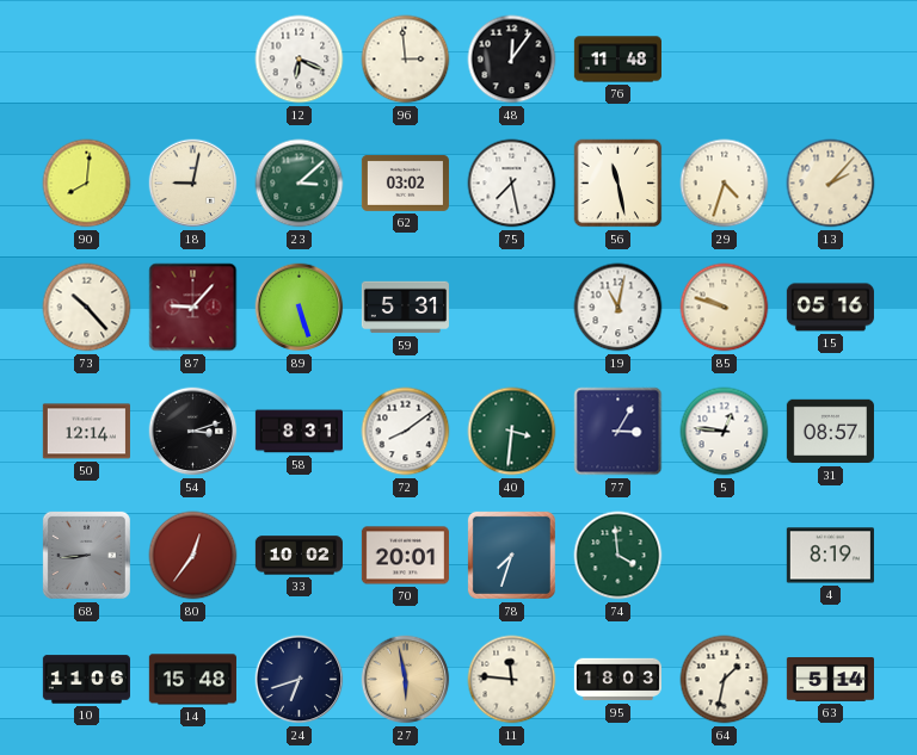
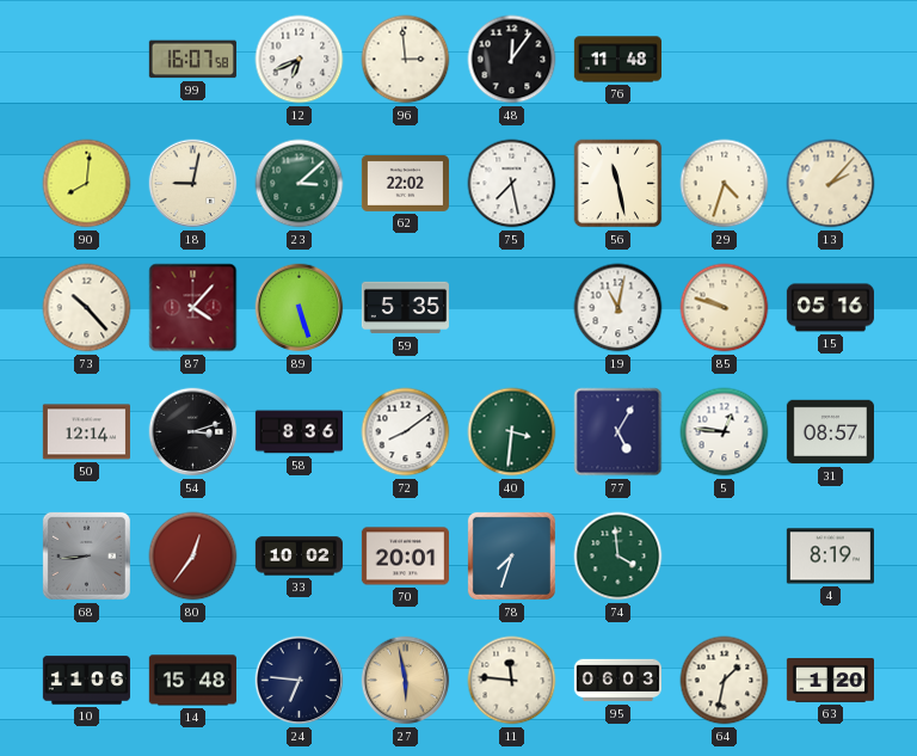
99: none -> 16:07 (192, 60)
12: 6:19 -> 6:41 (300, 60)
62: 03:02 -> 22:02 (405, 183)
87: 9:07 -> 4:07 (193, 308)
59: 5:31 -> 5:35 (405, 308)
58: 8:31 -> 8:36 (299, 432)
77: 3:05 -> 5:05 (618, 432)
24: 6:42 -> 6:46 (300, 681)
95: 18:03 -> 06:03 (617, 681)
63: 5:14 -> 1:20 (830, 681)
